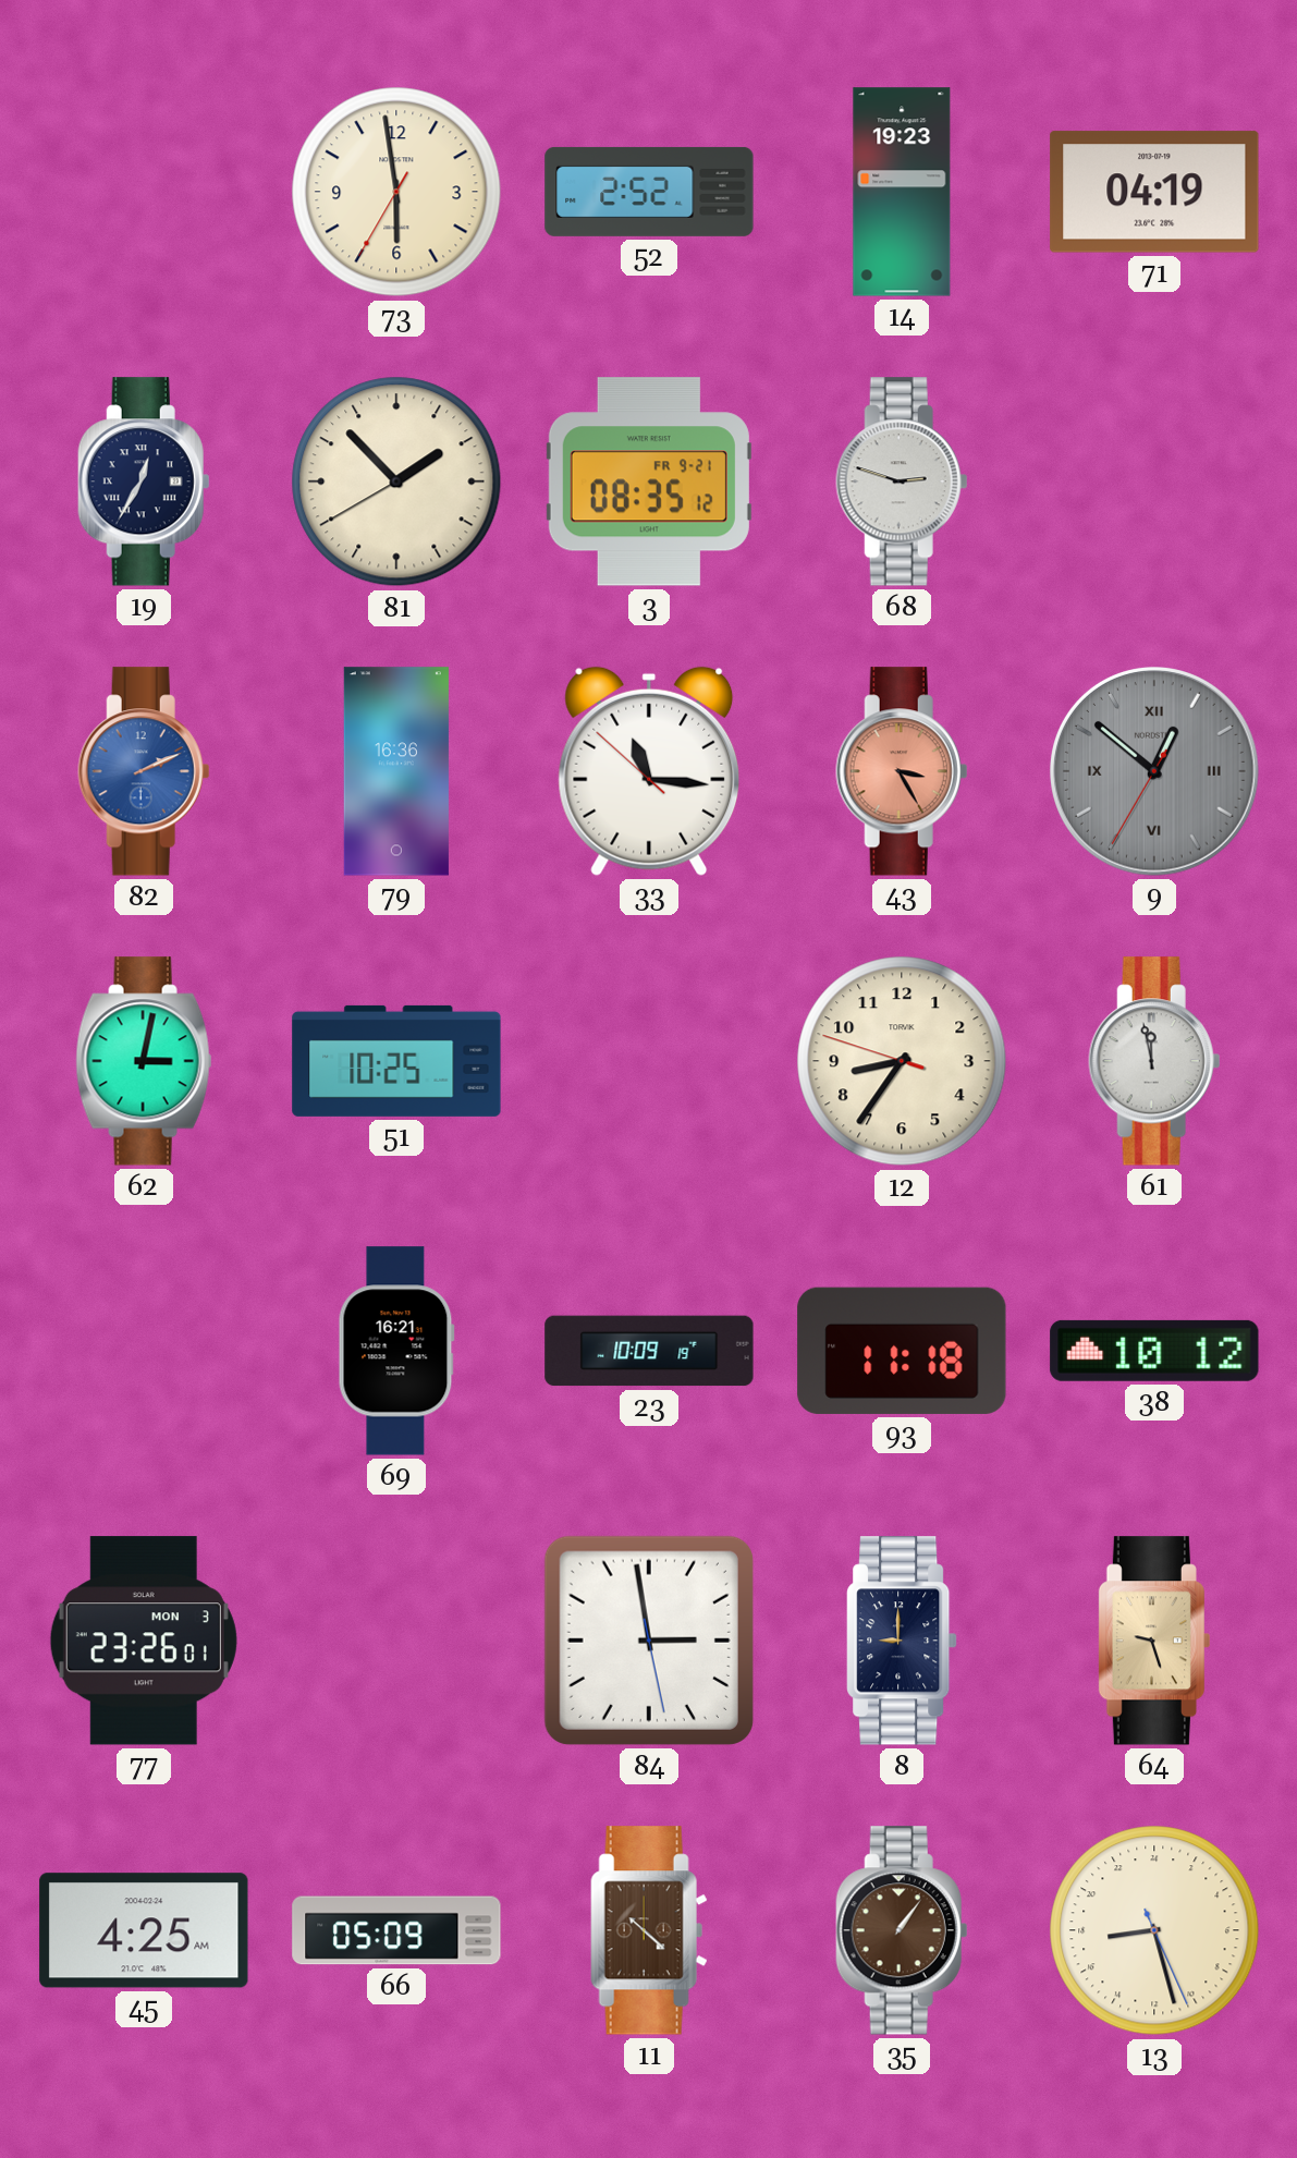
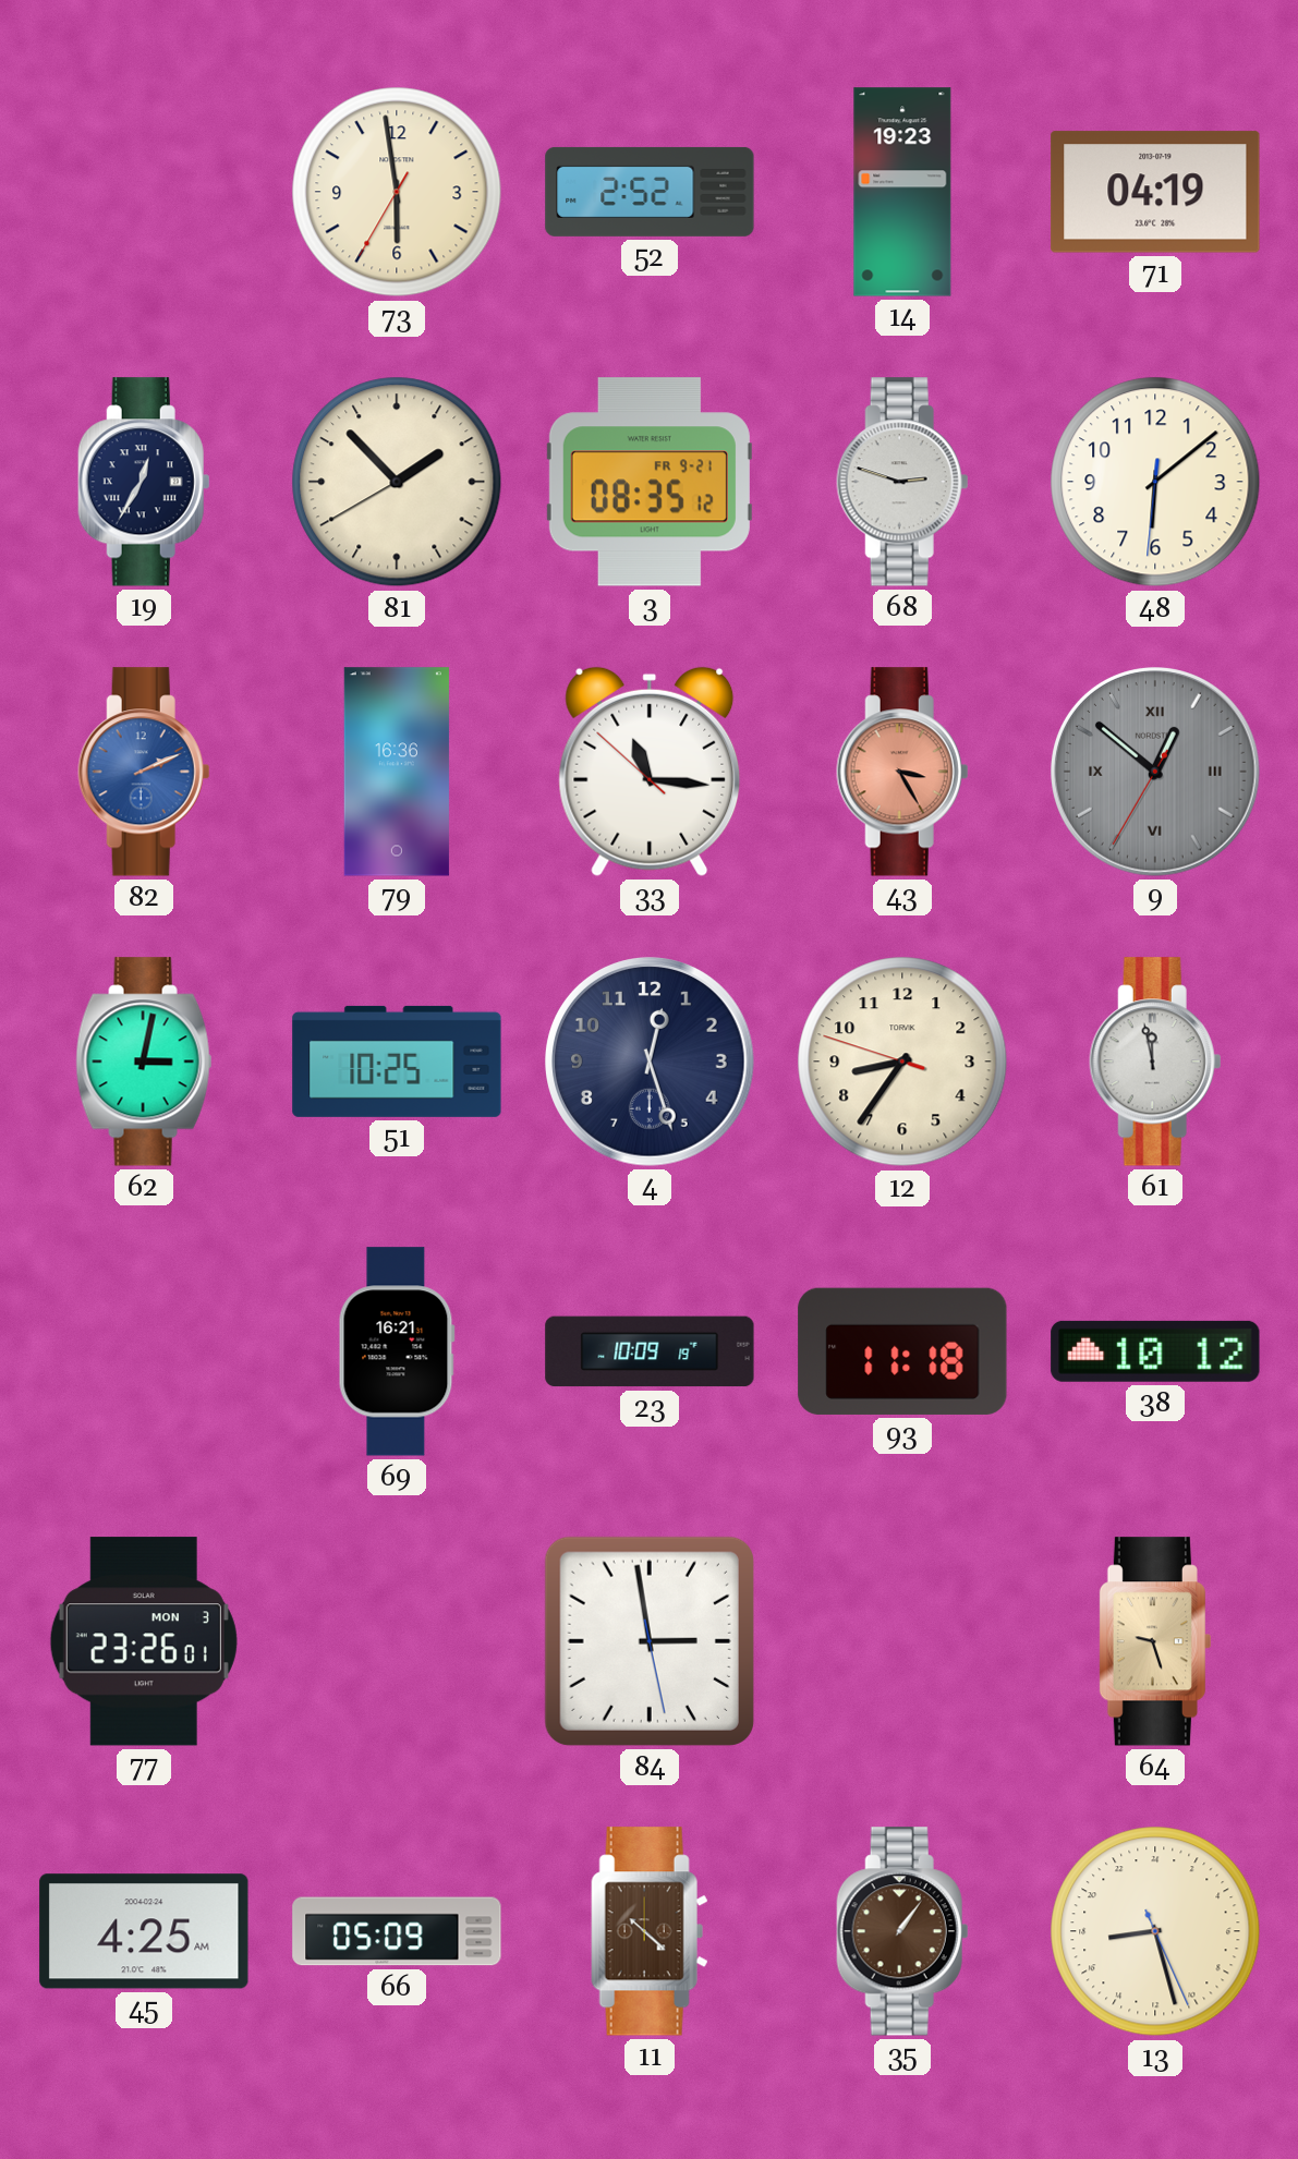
48: none -> 6:08 (1155, 482)
4: none -> 12:27 (651, 1063)
8: 9:00 -> none (902, 1641)
